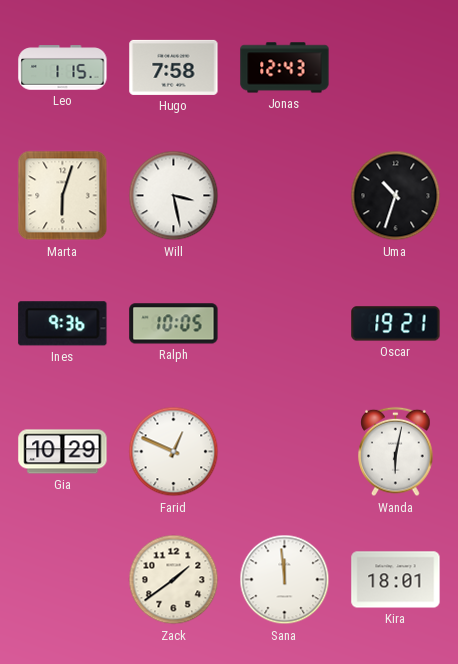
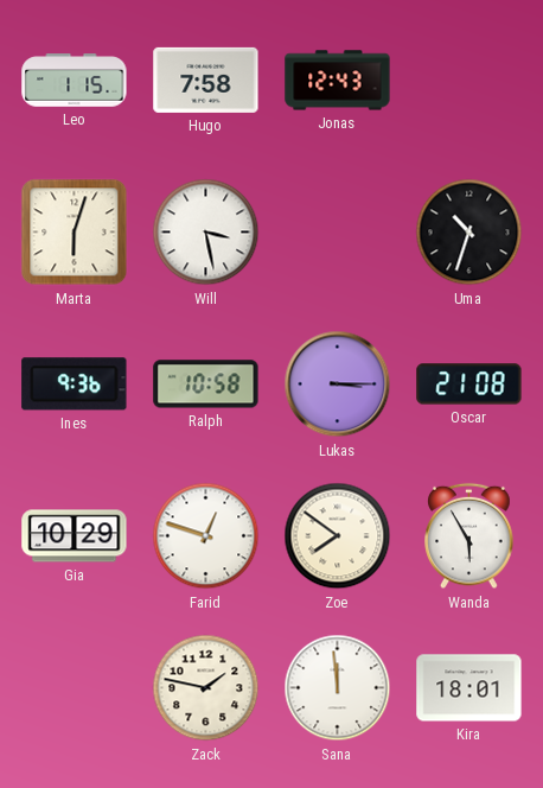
Ralph: 10:05 -> 10:58 (206, 385)
Lukas: none -> 3:15 (338, 385)
Oscar: 19:21 -> 21:08 (469, 385)
Farid: 12:49 -> 12:48 (206, 536)
Zoe: none -> 7:51 (338, 536)
Wanda: 6:02 -> 5:55 (469, 536)
Zack: 1:39 -> 1:47 (206, 688)
